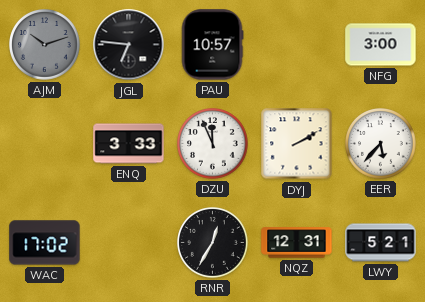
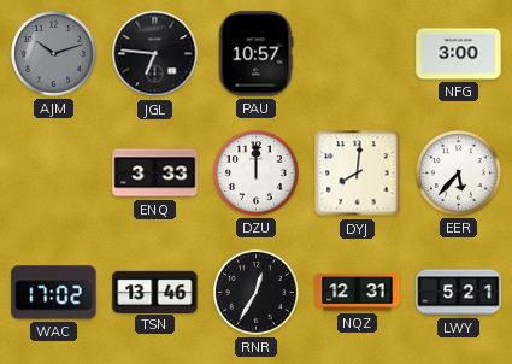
DZU: 11:56 -> 12:00 (257, 174)
DYJ: 2:10 -> 8:01 (358, 174)
TSN: none -> 13:46 (155, 292)
